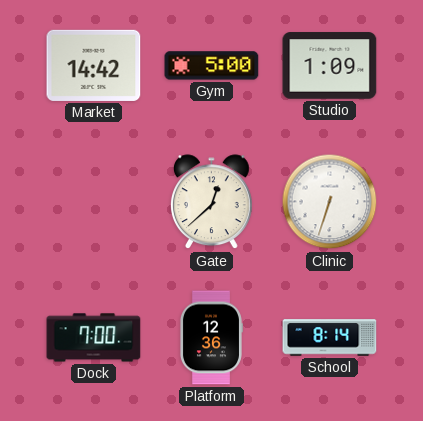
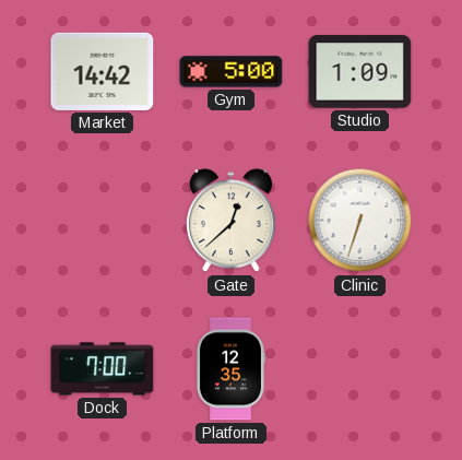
Platform: 12:36 -> 12:35 (230, 369)
School: 8:14 -> none (330, 338)
